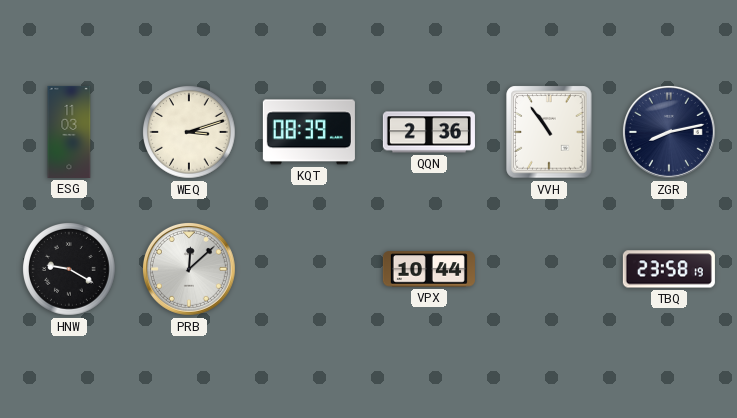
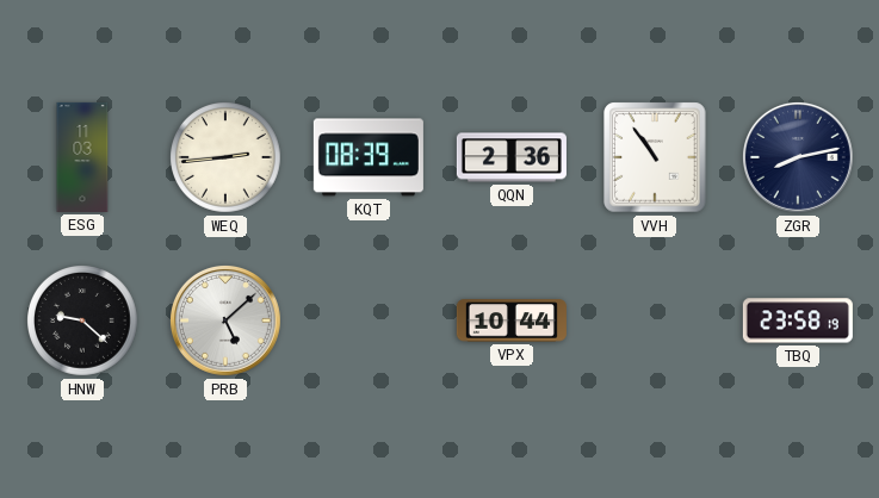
WEQ: 3:12 -> 2:44 (227, 158)
HNW: 9:20 -> 9:22 (83, 322)
PRB: 12:08 -> 5:08 (225, 320)
